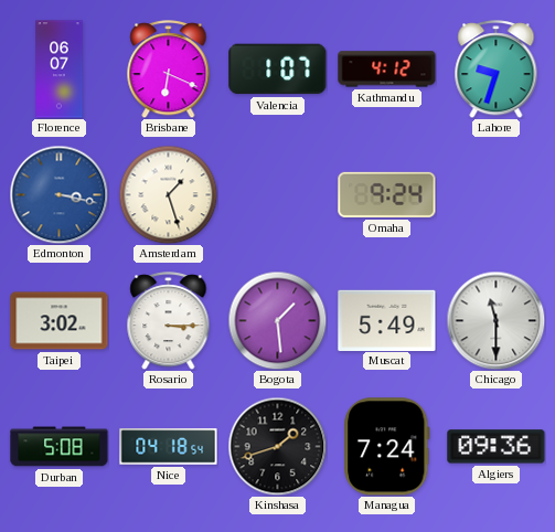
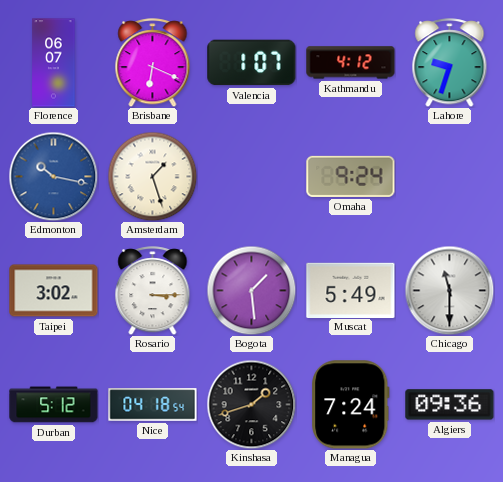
Edmonton: 3:17 -> 10:17 (53, 176)
Durban: 5:08 -> 5:12 (54, 405)
